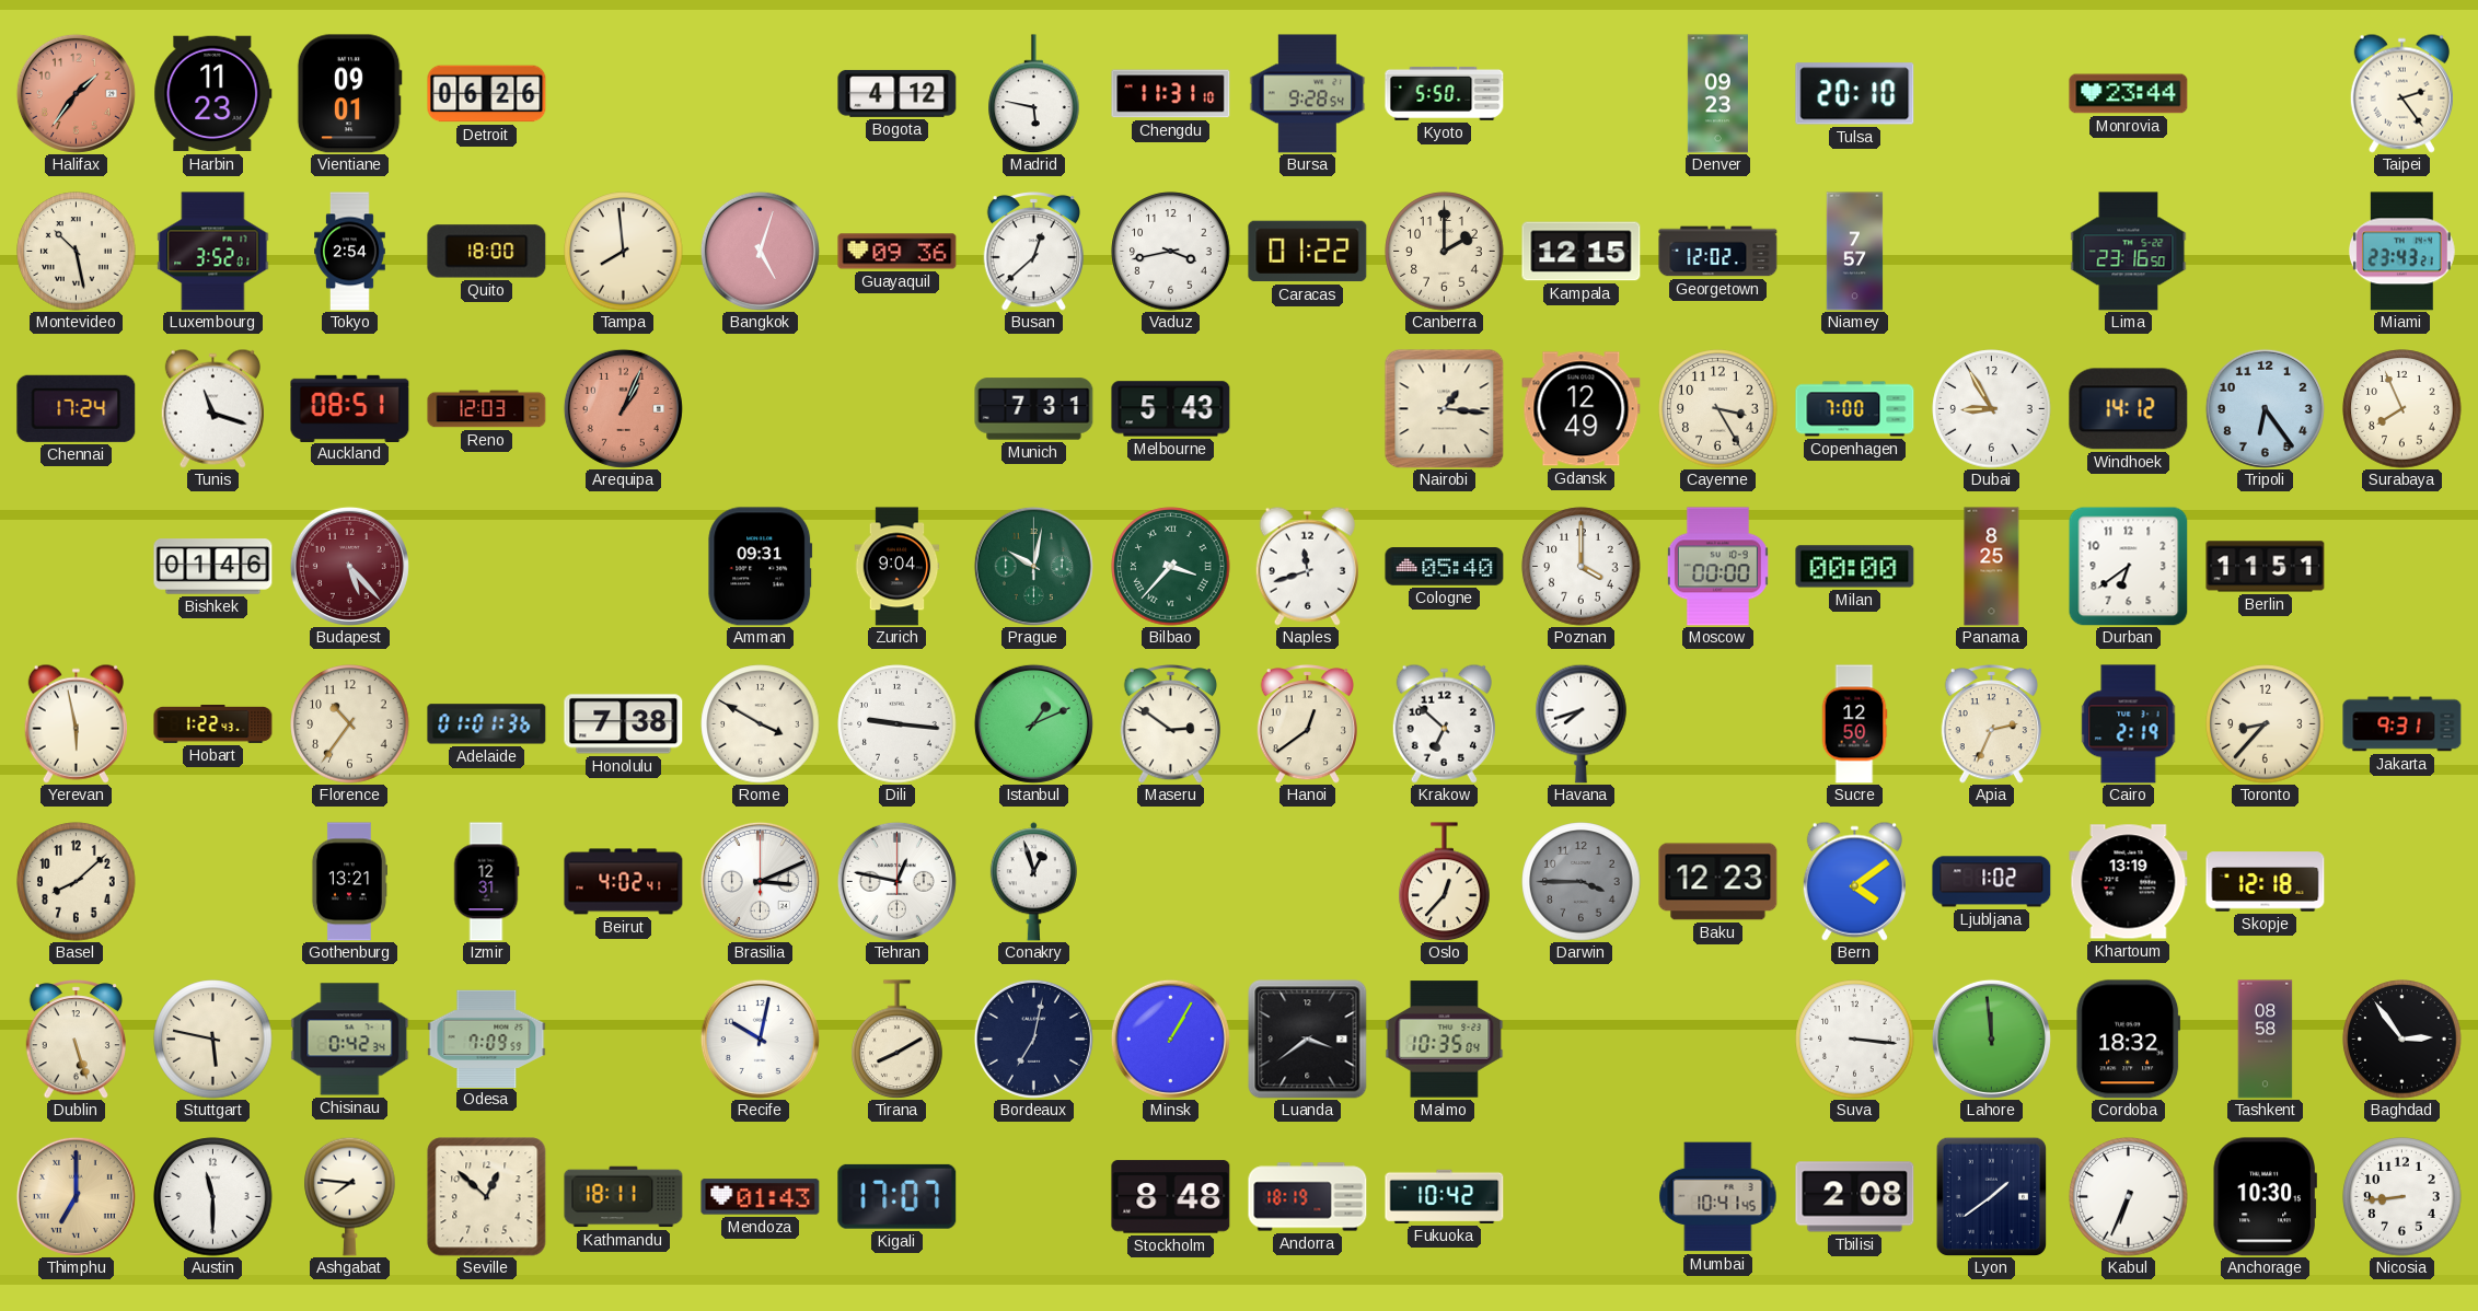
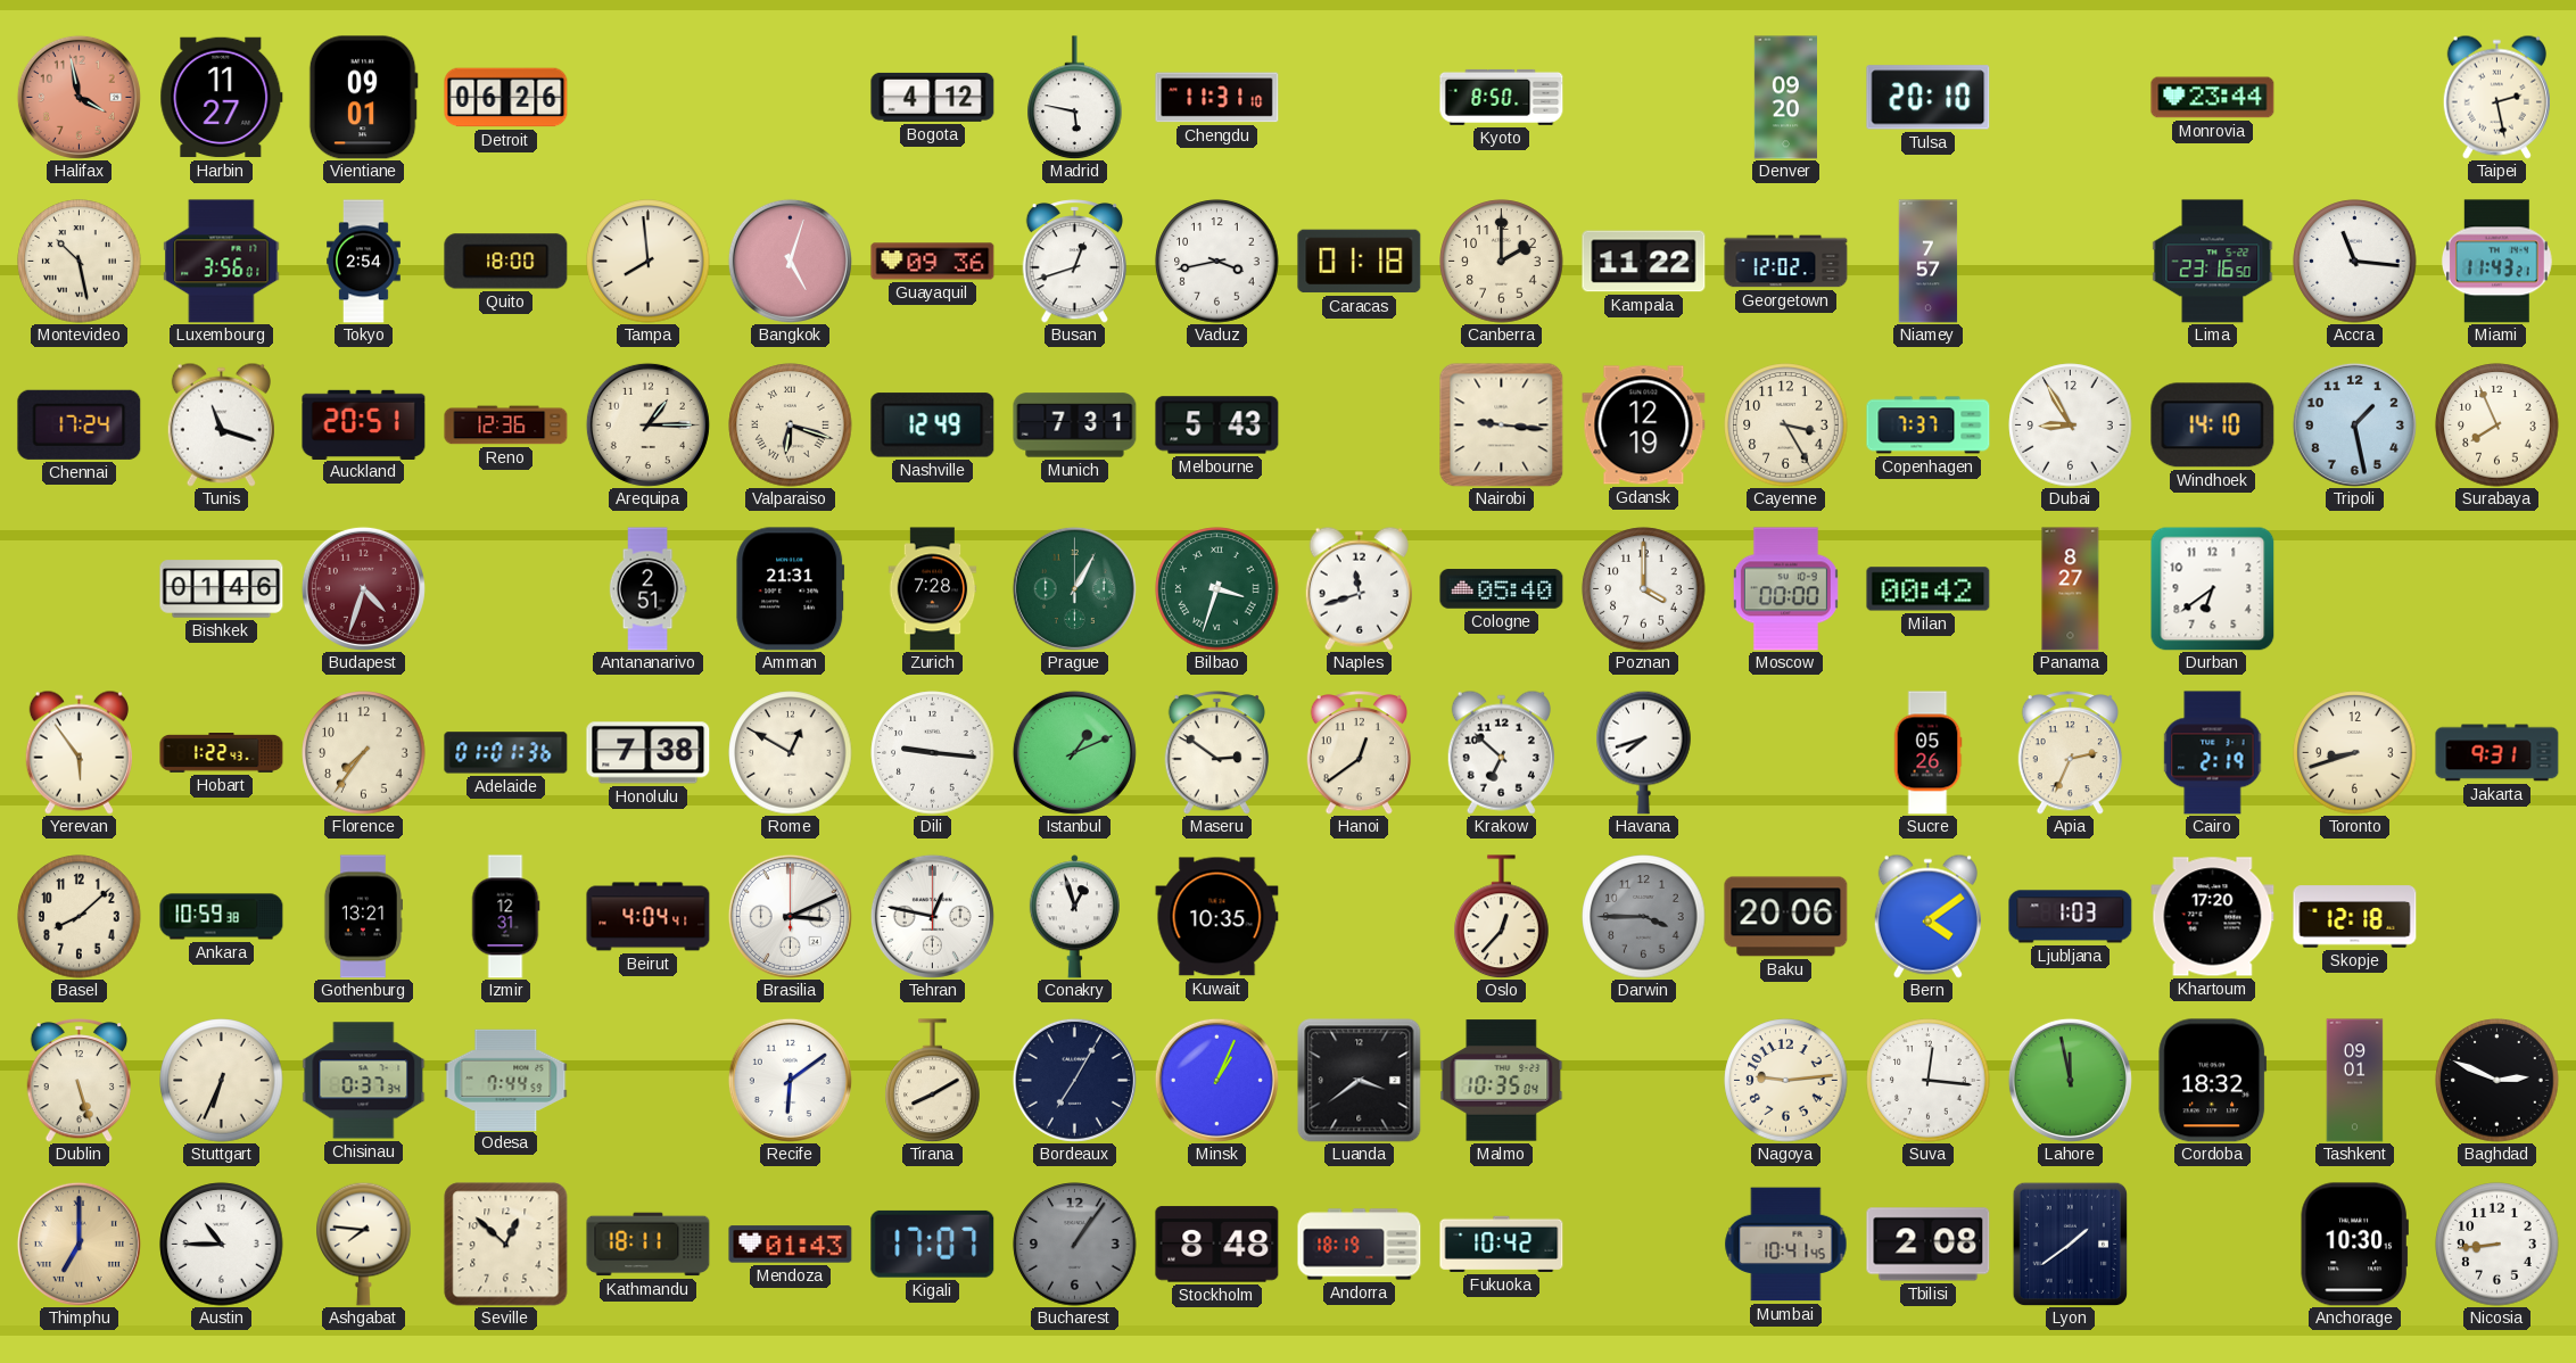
Halifax: 1:36 -> 3:58 (79, 97)
Harbin: 11:23 -> 11:27 (222, 98)
Bursa: 9:28 -> none (1308, 94)
Kyoto: 5:50 -> 8:50 (1502, 97)
Denver: 09:23 -> 09:20 (1785, 98)
Taipei: 2:24 -> 2:28 (2496, 97)
Luxembourg: 3:52 -> 3:56 (222, 262)
Busan: 12:38 -> 12:42 (1074, 262)
Caracas: 01:22 -> 01:18 (1360, 262)
Kampala: 12:15 -> 11:22 (1644, 262)
Accra: none -> 11:16 (2355, 262)
Miami: 23:43 -> 11:43 (2497, 262)
Auckland: 08:51 -> 20:51 (364, 424)
Reno: 12:03 -> 12:36 (506, 426)
Arequipa: 1:04 -> 1:15 (647, 424)
Arequipa dial: salmon -> cream (647, 424)
Valparaiso: none -> 6:18 (791, 426)
Nashville: none -> 12:49 (933, 426)
Nairobi: 1:16 -> 9:16 (1501, 424)
Gdansk: 12:49 -> 12:19 (1644, 426)
Copenhagen: 7:00 -> 7:37 (1929, 426)
Windhoek: 14:12 -> 14:10 (2213, 426)
Tripoli: 6:24 -> 1:28 (2354, 424)
Budapest: 5:23 -> 4:33 (363, 588)
Antananarivo: none -> 2:51 (647, 589)
Amman: 09:31 -> 21:31 (791, 589)
Zurich: 9:04 -> 7:28 (933, 589)
Prague: 10:02 -> 1:05 (1074, 588)
Bilbao: 3:37 -> 3:33 (1217, 589)
Milan: 00:00 -> 00:42 (1929, 589)
Panama: 8:25 -> 8:27 (2071, 589)
Berlin: 11:51 -> none (2266, 567)
Yerevan: 5:58 -> 5:54 (79, 752)
Florence: 10:36 -> 7:36 (364, 753)
Rome: 3:50 -> 12:50 (791, 753)
Sucre: 12:50 -> 05:26 (1927, 753)
Toronto: 8:37 -> 8:42 (2355, 753)
Ankara: none -> 10:59 (222, 917)
Beirut: 4:02 -> 4:04 (649, 917)
Kuwait: none -> 10:35 (1217, 917)
Baku: 12:23 -> 20:06 (1786, 917)
Ljubljana: 1:02 -> 1:03 (2071, 917)
Khartoum: 13:19 -> 17:20 (2213, 917)
Stuttgart: 5:47 -> 6:34 (222, 1081)
Chisinau: 0:42 -> 0:37 (364, 1081)
Odesa: 7:09 -> 7:44 (506, 1080)
Recife: 10:02 -> 6:09 (790, 1080)
Bordeaux: 7:02 -> 7:05 (1074, 1080)
Minsk: 1:05 -> 1:04 (1216, 1080)
Nagoya: none -> 9:14 (1786, 1081)
Suva: 3:16 -> 12:16 (1929, 1081)
Lahore: 11:59 -> 11:58 (2070, 1080)
Tashkent: 08:58 -> 09:01 (2355, 1081)
Baghdad: 2:54 -> 2:49 (2497, 1081)
Austin: 11:30 -> 10:45 (222, 1245)
Bucharest: none -> 1:06 (1075, 1245)
Kabul: 6:34 -> none (2129, 1197)
